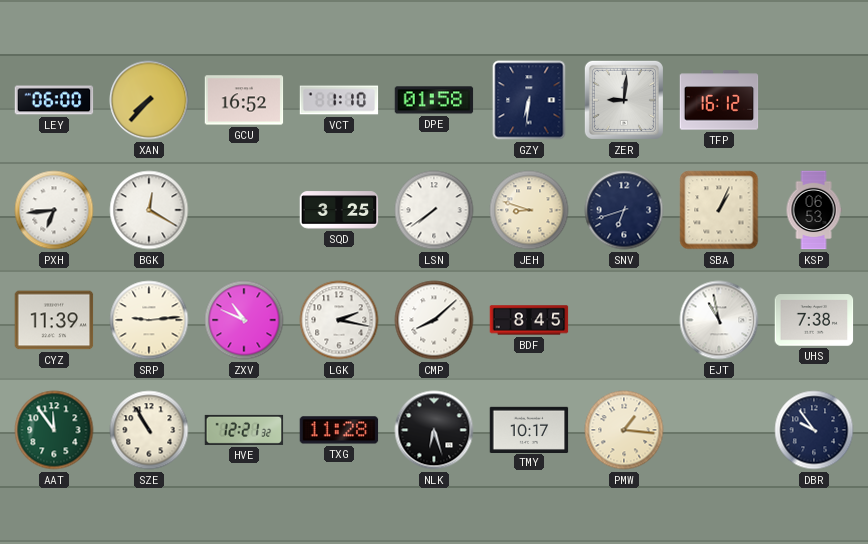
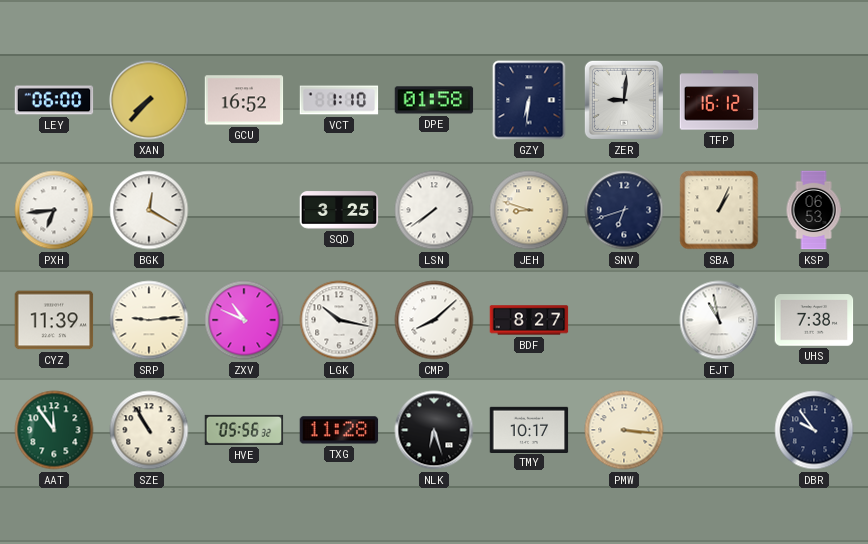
LGK: 2:17 -> 10:17 (339, 320)
BDF: 8:45 -> 8:27 (529, 320)
HVE: 12:21 -> 05:56 (244, 430)
PMW: 1:16 -> 3:16 (624, 430)
